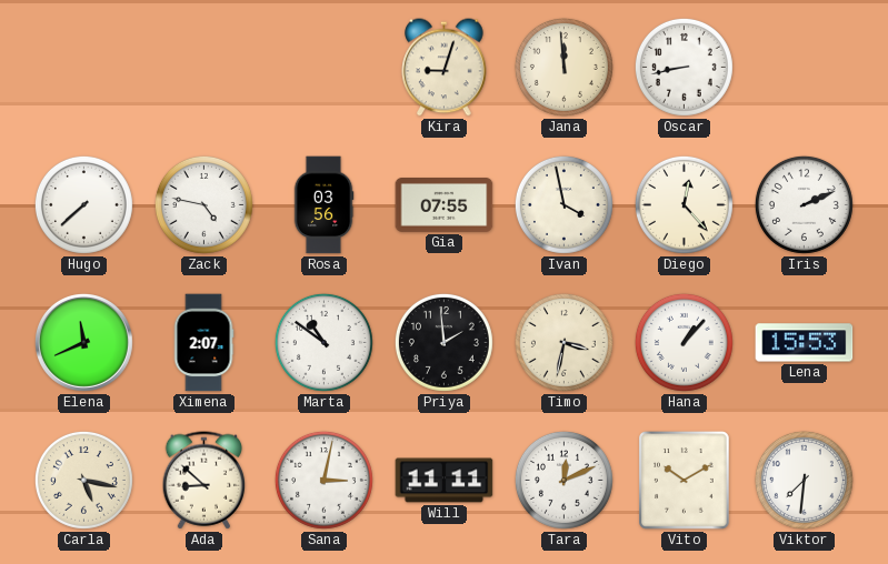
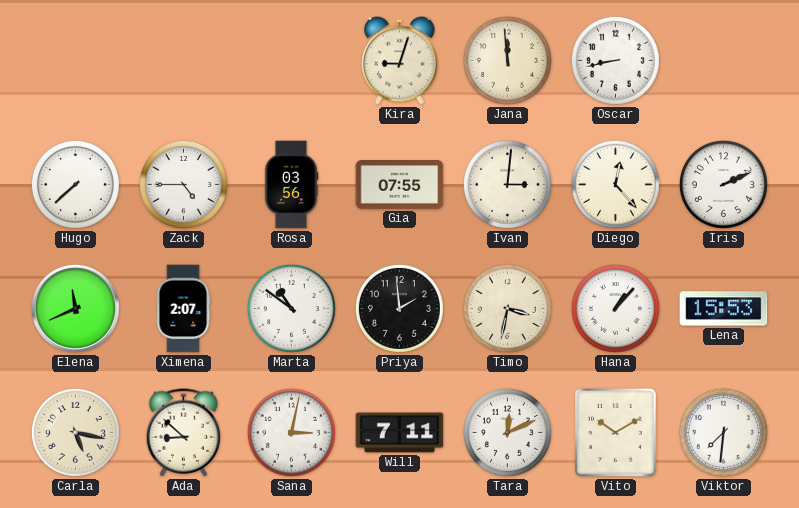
Zack: 4:47 -> 4:45 (183, 184)
Ivan: 3:58 -> 3:01 (507, 184)
Will: 11:11 -> 7:11 (400, 433)
